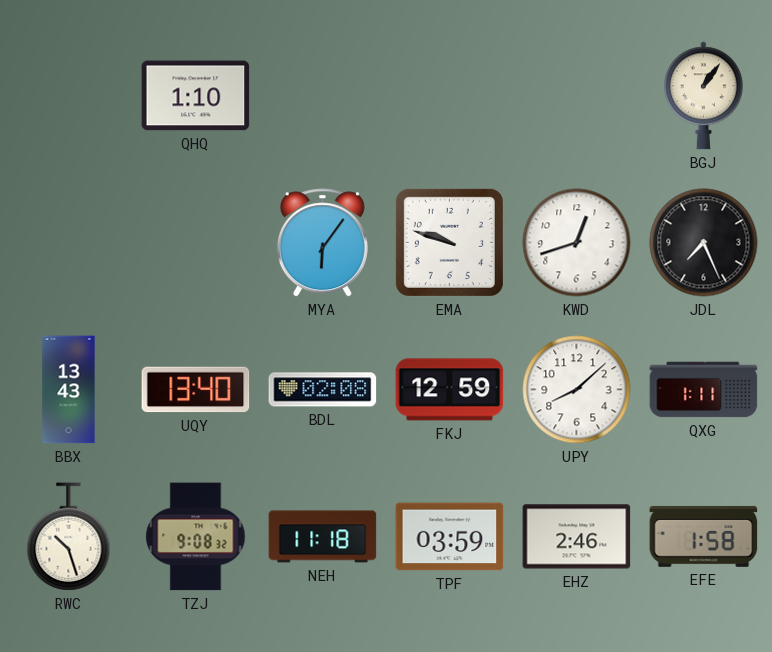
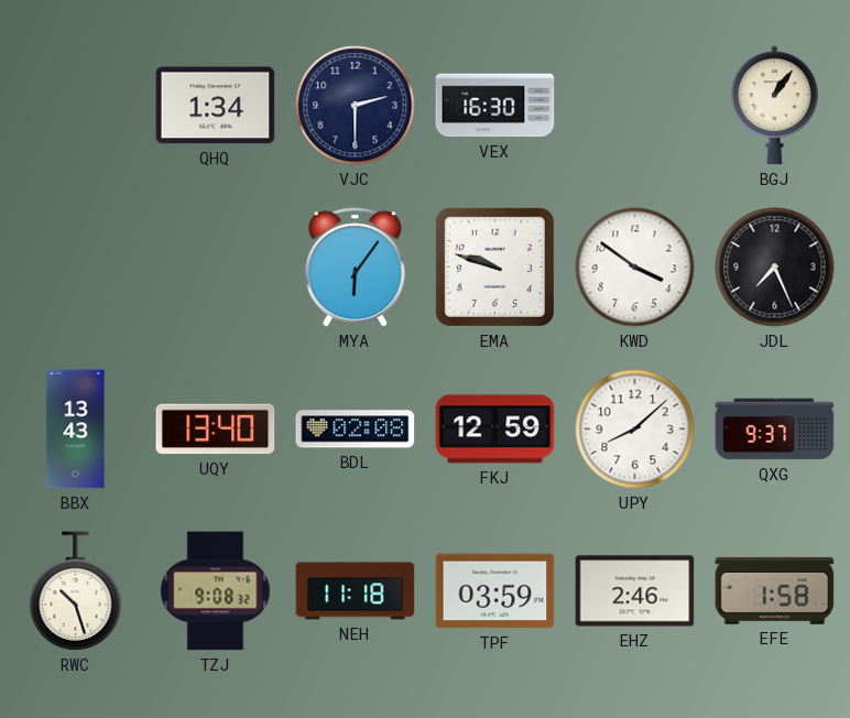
QHQ: 1:10 -> 1:34 (216, 106)
VJC: none -> 2:30 (356, 106)
VEX: none -> 16:30 (495, 106)
KWD: 12:42 -> 3:51 (635, 268)
QXG: 1:11 -> 9:37 (775, 429)
